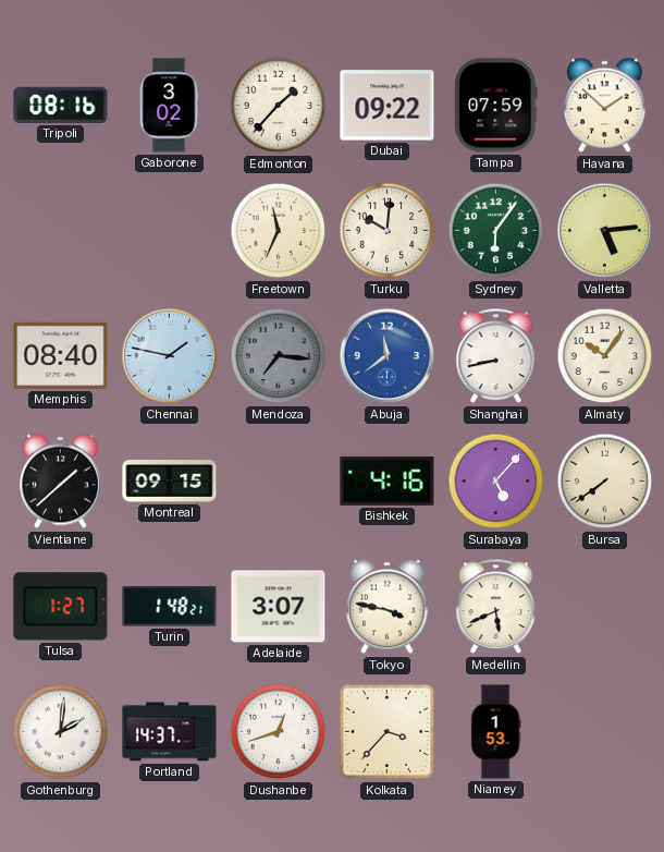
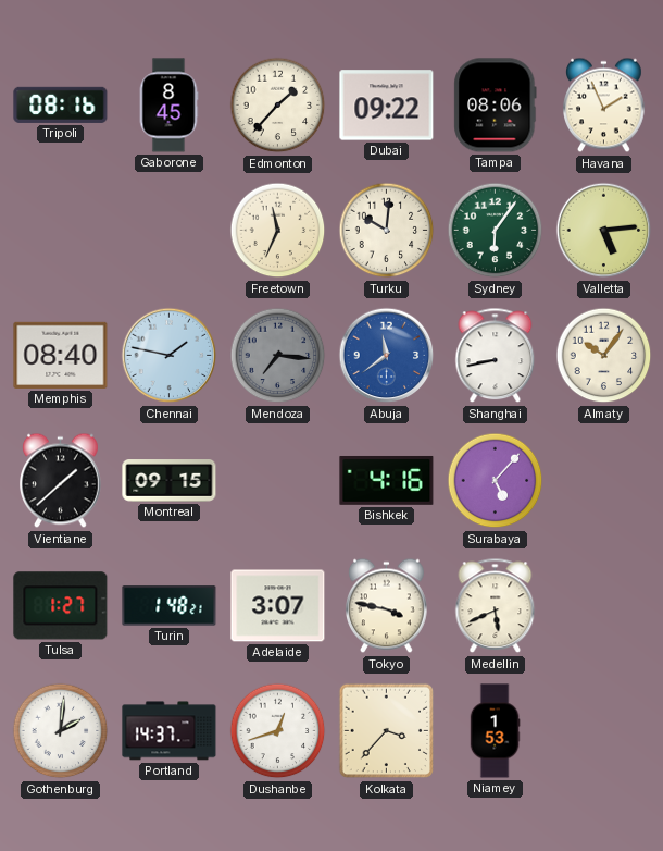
Gaborone: 3:02 -> 8:45 (168, 106)
Tampa: 07:59 -> 08:06 (496, 106)
Havana: 1:52 -> 1:56 (604, 106)
Bursa: 7:39 -> none (605, 482)
